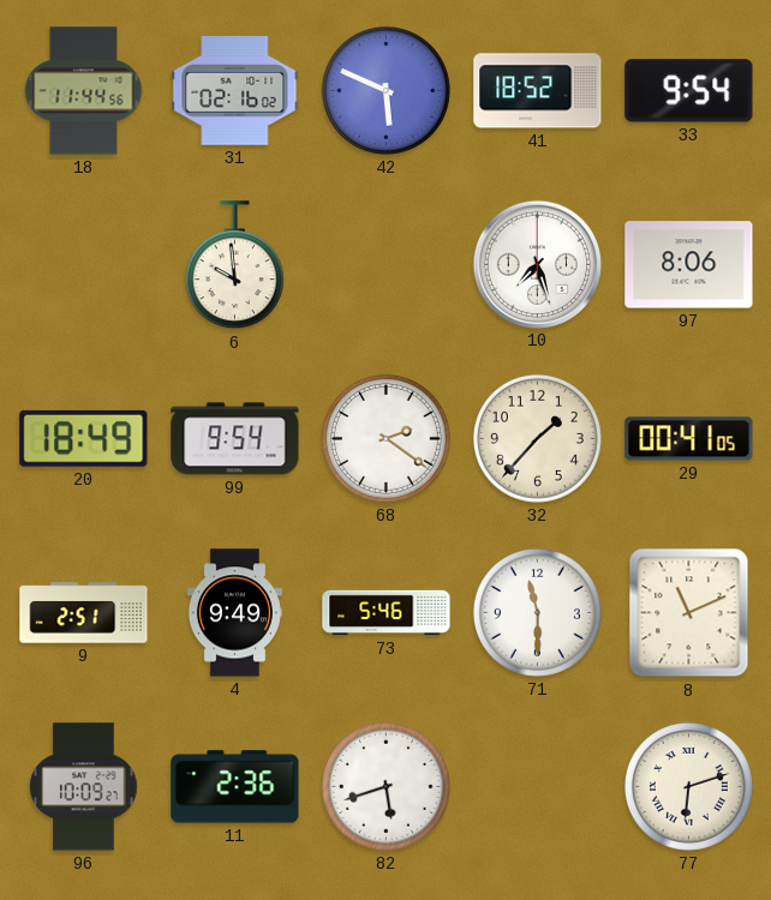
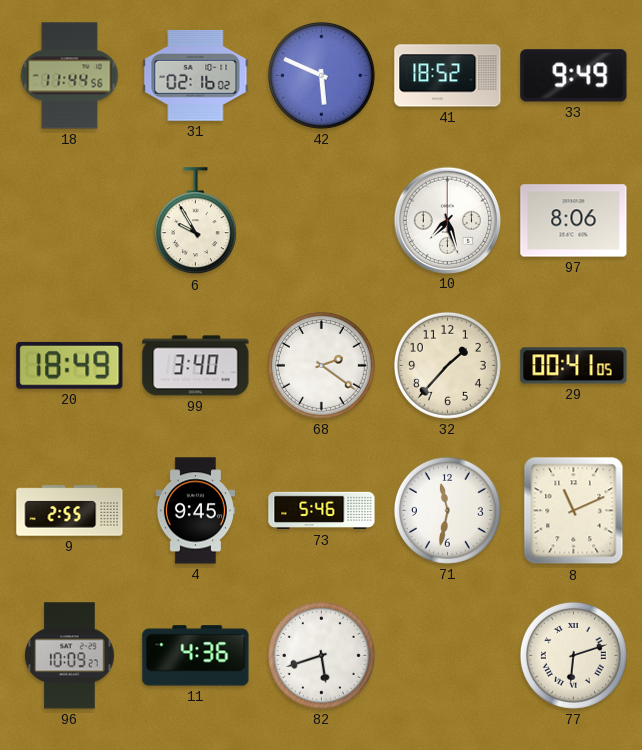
33: 9:54 -> 9:49 (574, 76)
6: 9:59 -> 9:55 (195, 221)
99: 9:54 -> 3:40 (196, 366)
9: 2:51 -> 2:55 (70, 511)
4: 9:49 -> 9:45 (195, 511)
71: 11:30 -> 11:32 (447, 510)
11: 2:36 -> 4:36 (196, 656)
